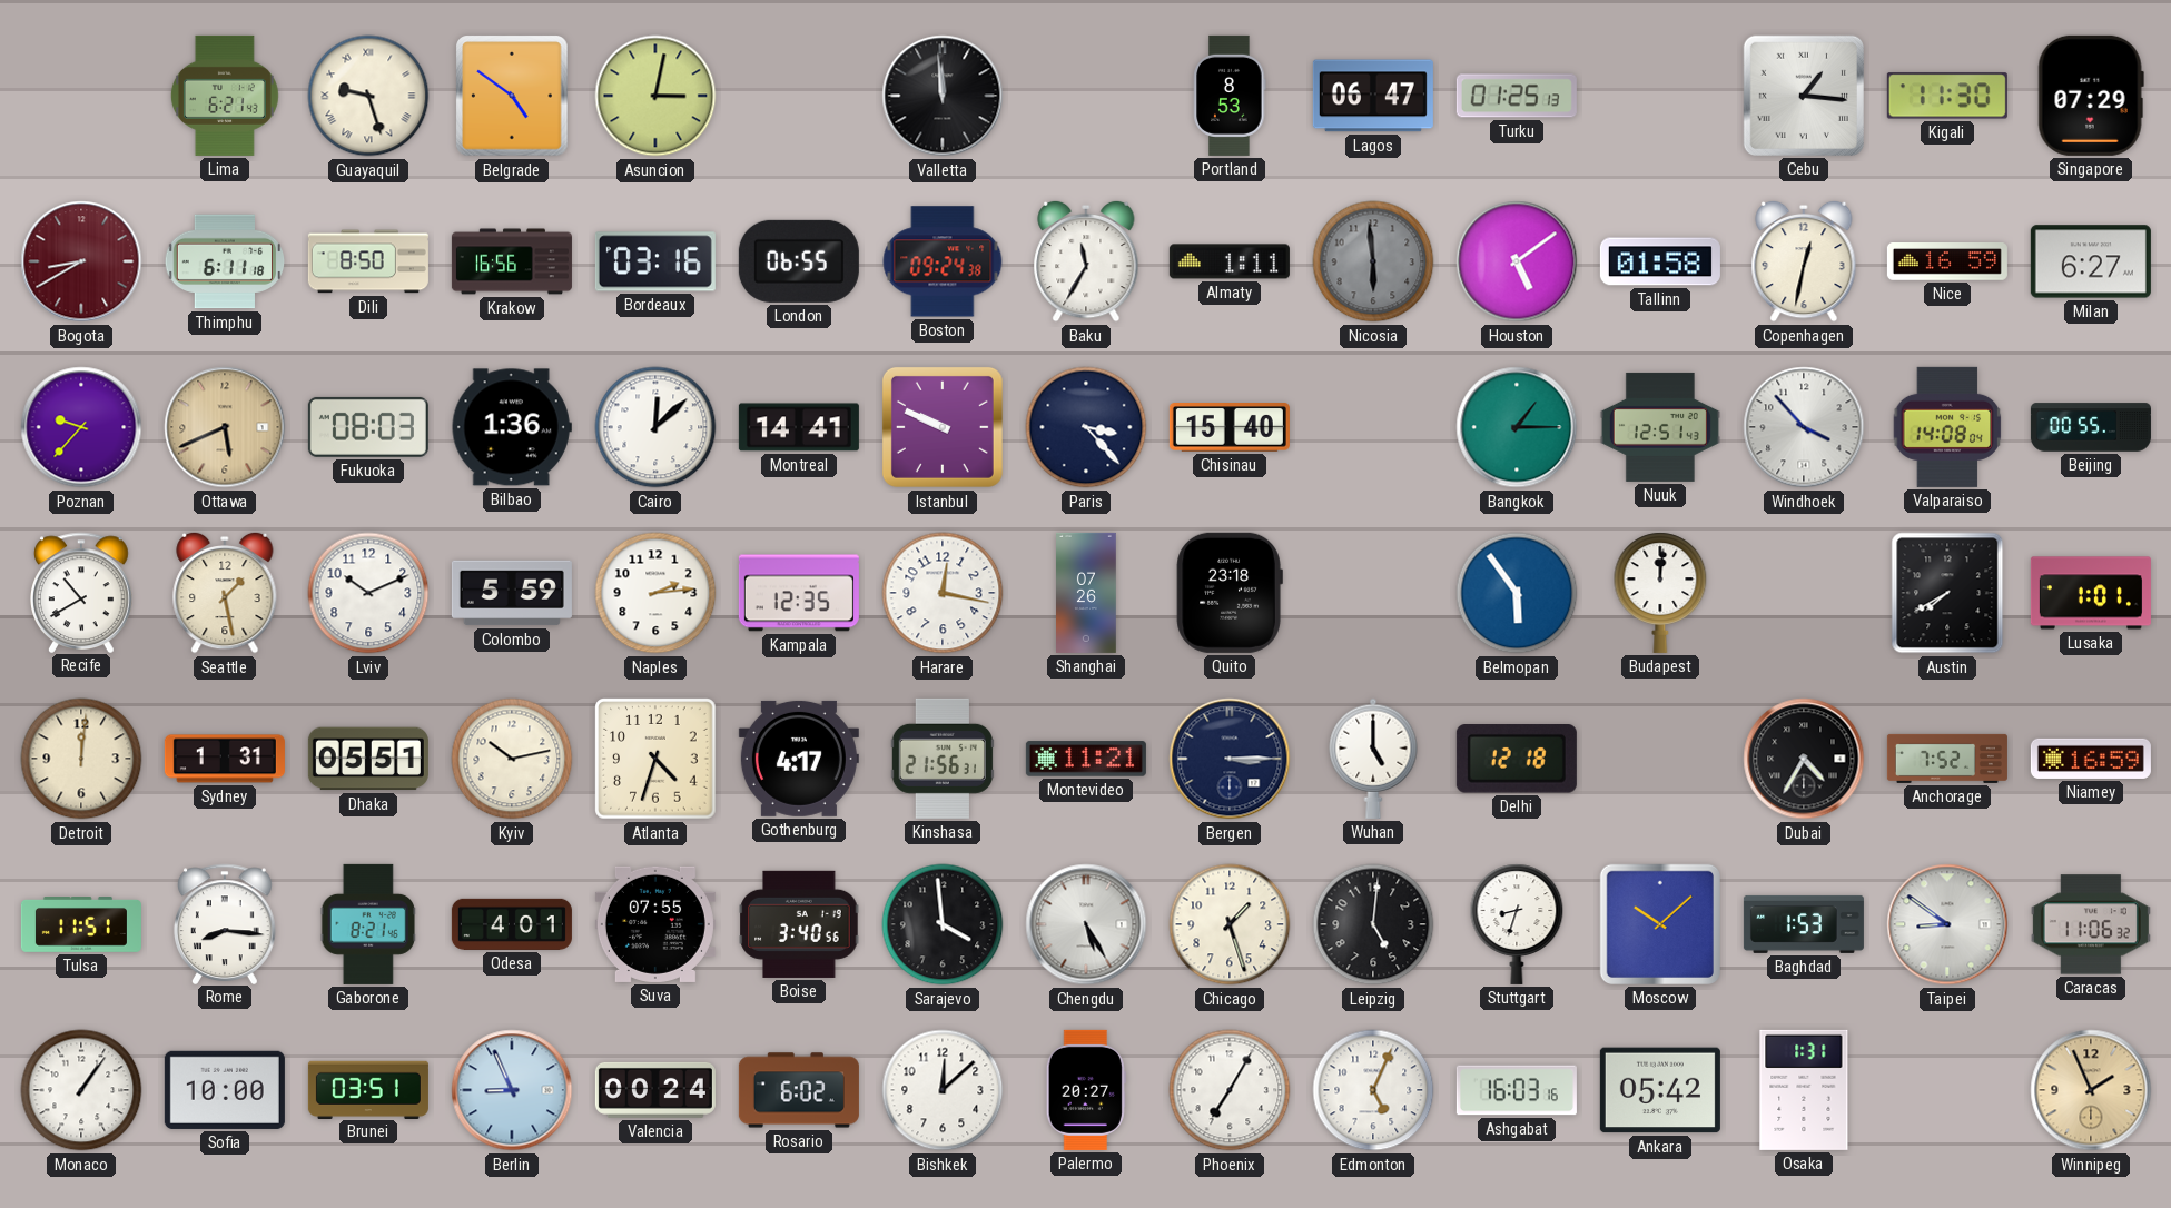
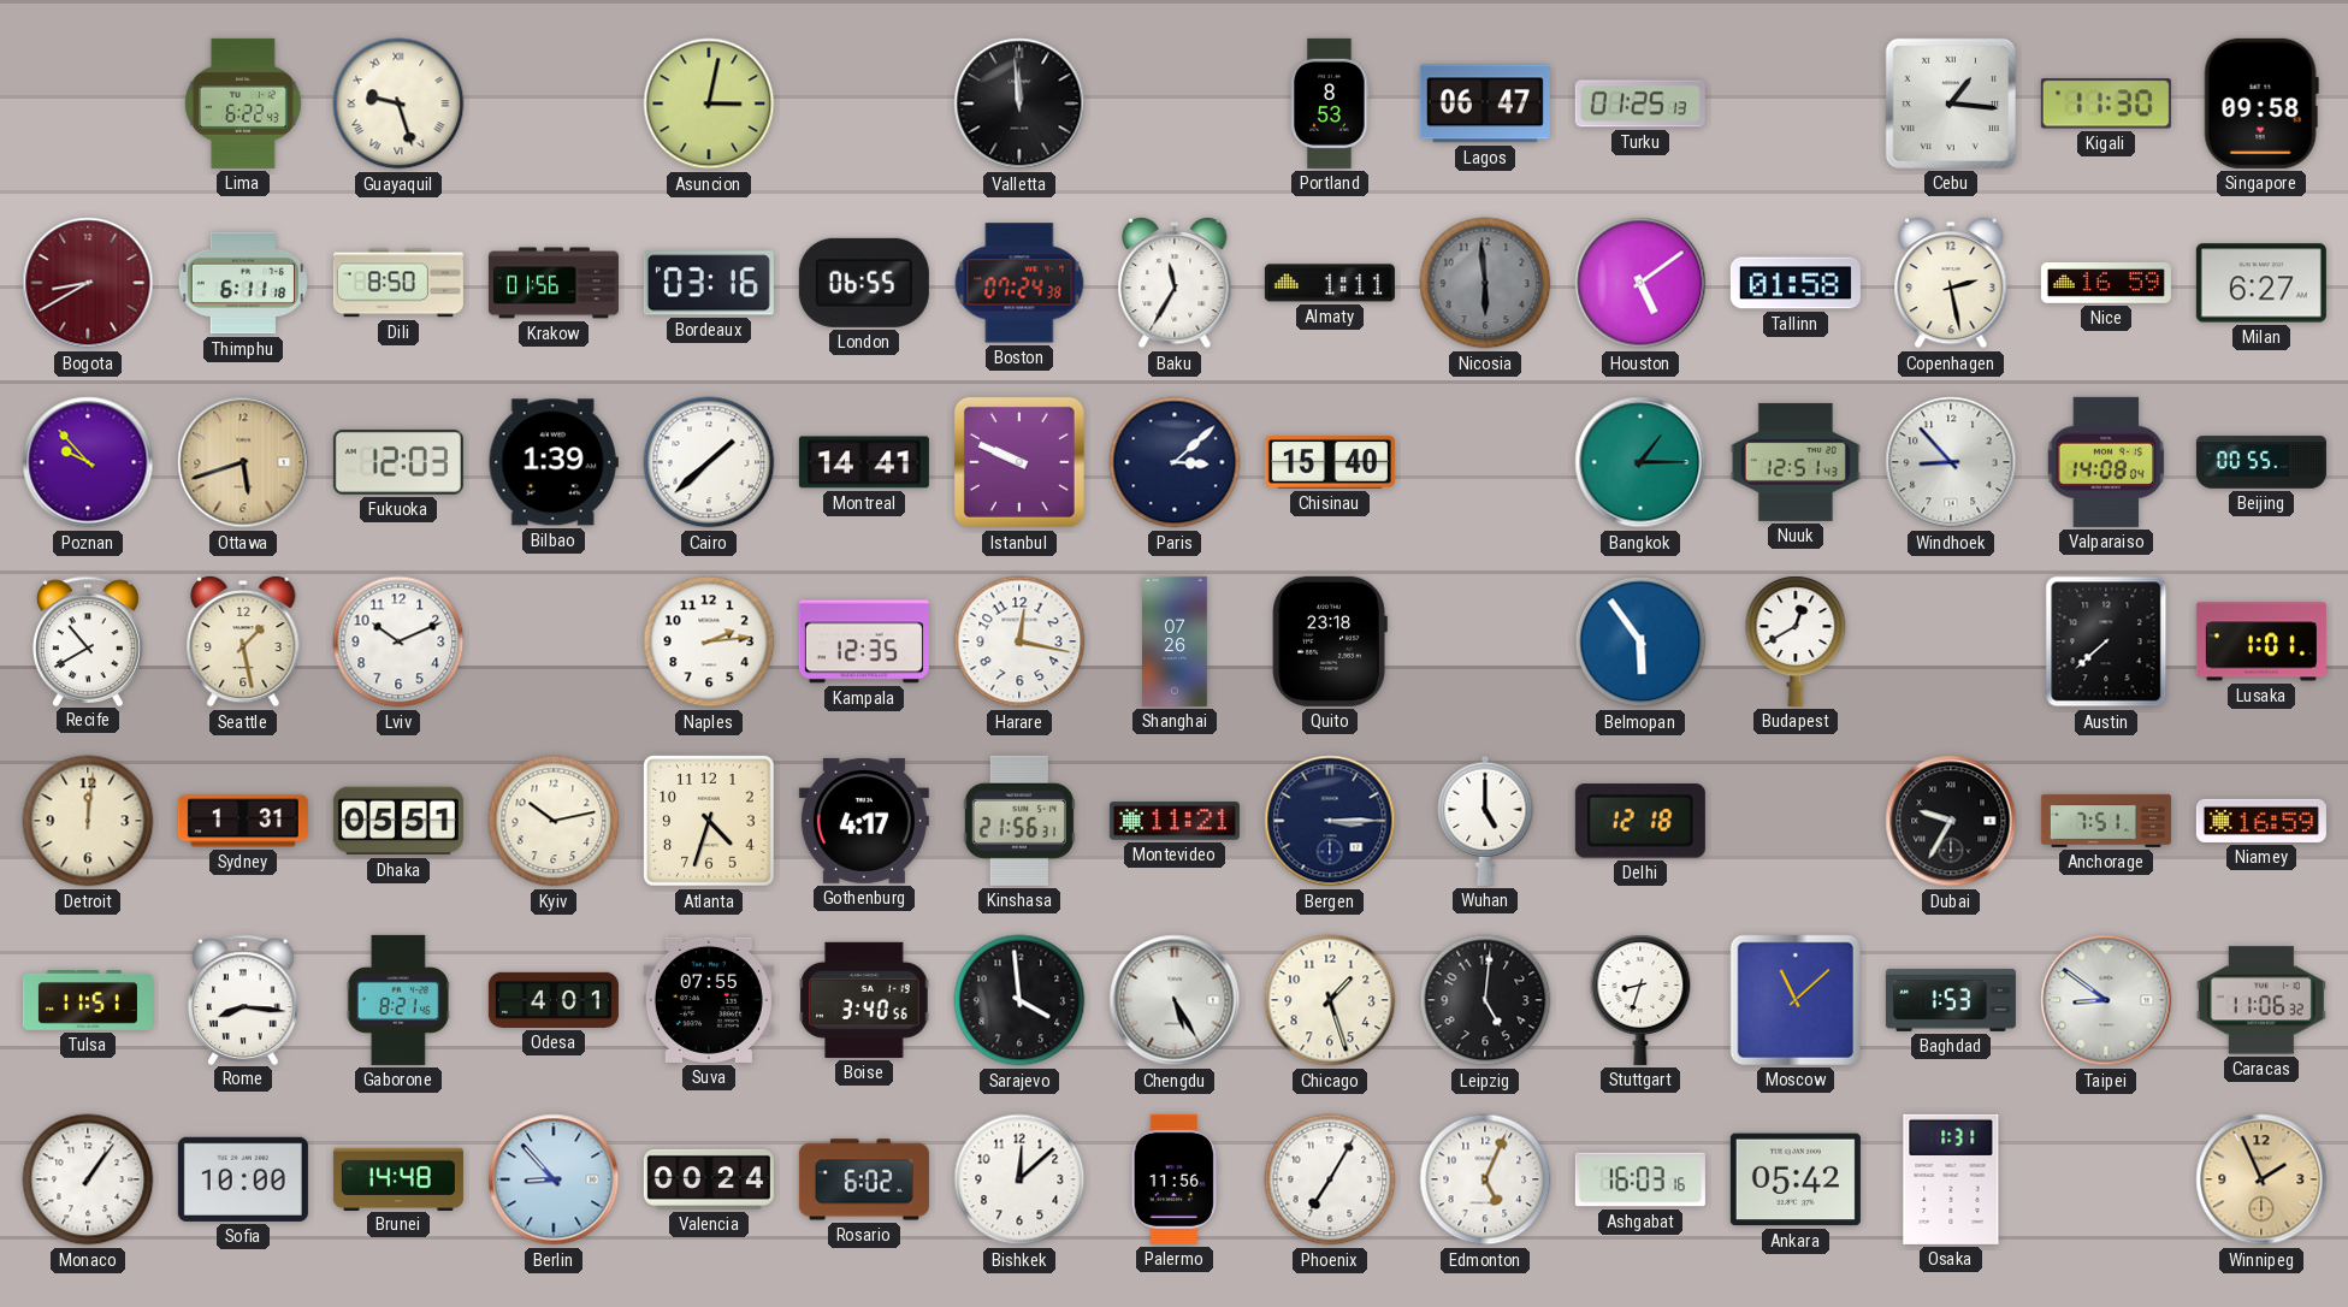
Lima: 6:21 -> 6:22 (243, 104)
Belgrade: 4:51 -> none (512, 96)
Singapore: 07:29 -> 09:58 (2261, 104)
Krakow: 16:56 -> 01:56 (554, 283)
Boston: 09:24 -> 07:24 (1019, 283)
Copenhagen: 12:32 -> 2:28 (1951, 283)
Poznan: 9:37 -> 9:53 (88, 462)
Ottawa: 5:41 -> 5:42 (243, 462)
Fukuoka: 08:03 -> 12:03 (398, 462)
Bilbao: 1:36 -> 1:39 (554, 462)
Cairo: 12:08 -> 1:38 (709, 462)
Paris: 3:23 -> 3:08 (1175, 462)
Windhoek: 3:53 -> 8:53 (1951, 462)
Colombo: 5:59 -> none (512, 593)
Budapest: 12:01 -> 12:40 (1796, 641)
Austin: 7:40 -> 7:38 (2106, 641)
Dubai: 4:35 -> 9:35 (1951, 821)
Anchorage: 7:52 -> 7:51 (2106, 821)
Moscow: 10:08 -> 11:08 (1796, 1000)
Brunei: 03:51 -> 14:48 (398, 1178)
Berlin: 8:56 -> 8:53 (554, 1179)
Palermo: 20:27 -> 11:56 (1175, 1179)
